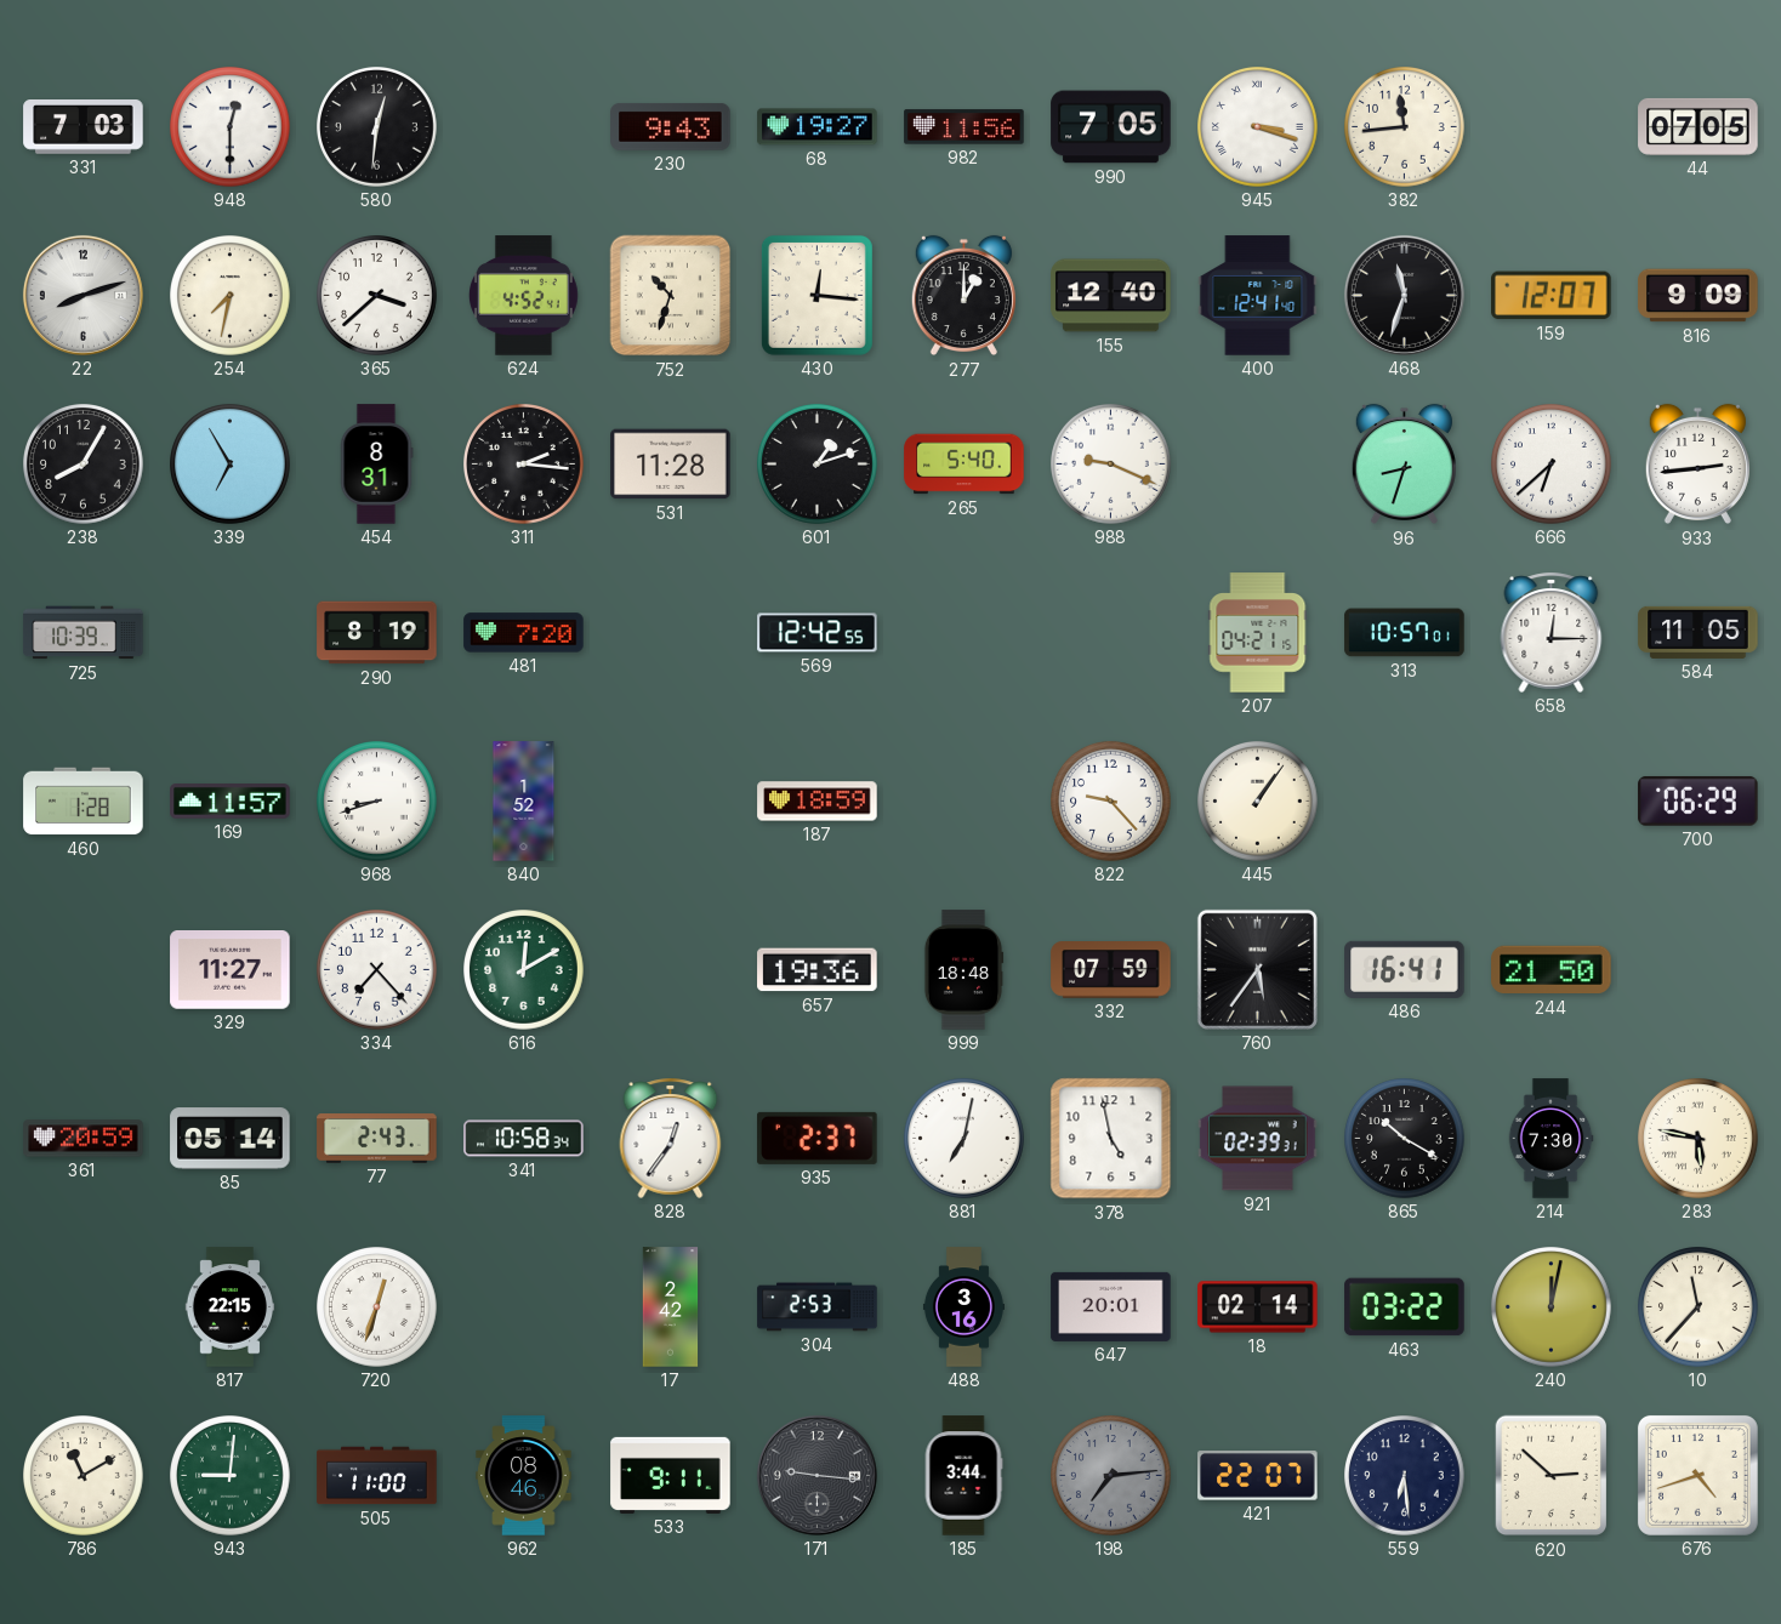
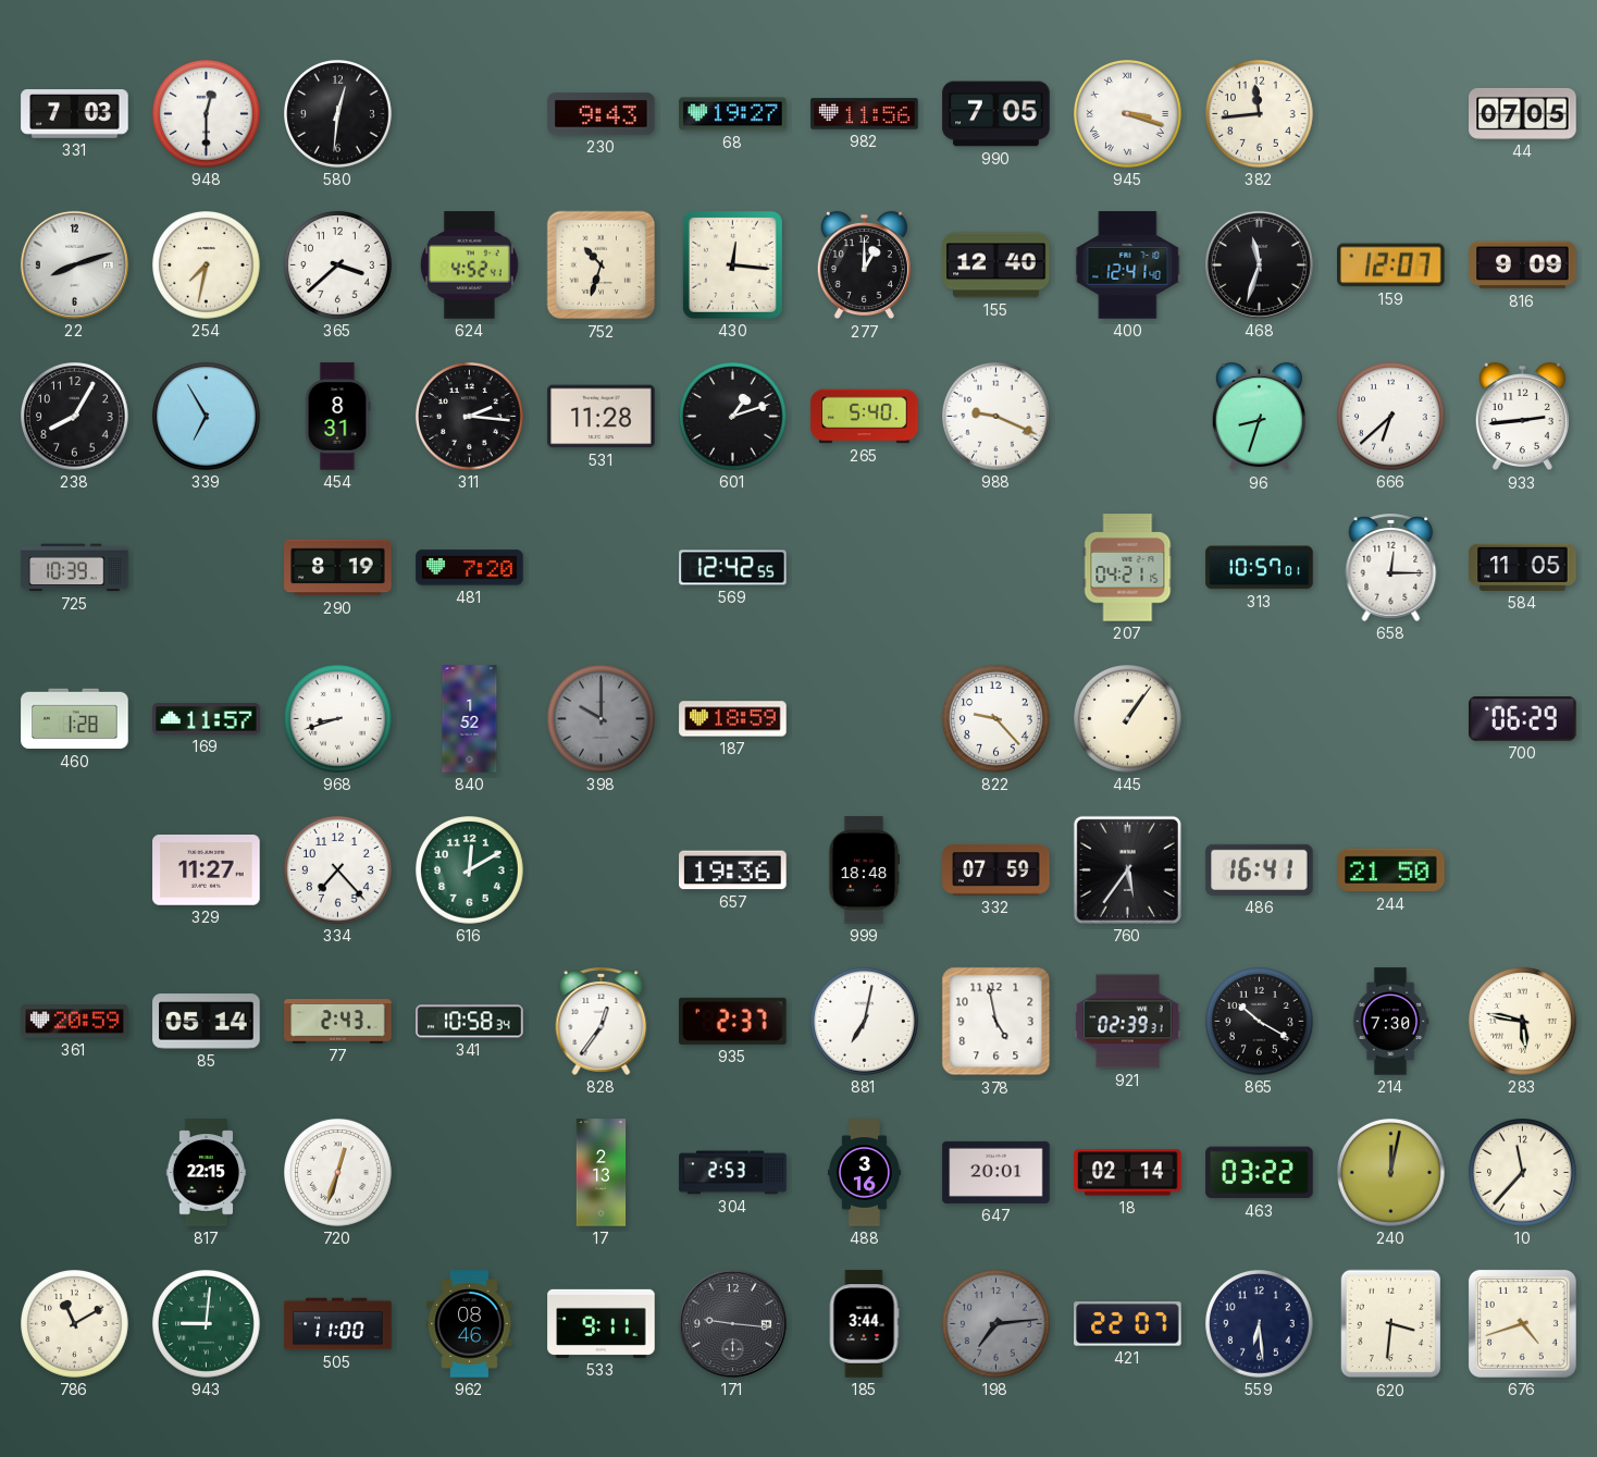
398: none -> 10:00 (602, 719)
17: 2:42 -> 2:13 (602, 1173)
620: 2:52 -> 3:31 (1391, 1324)
